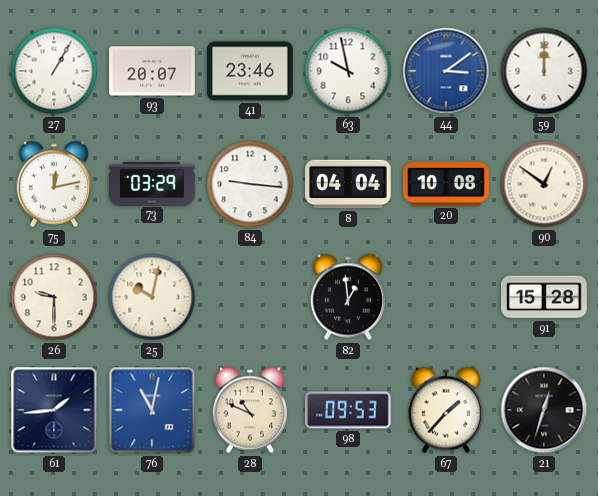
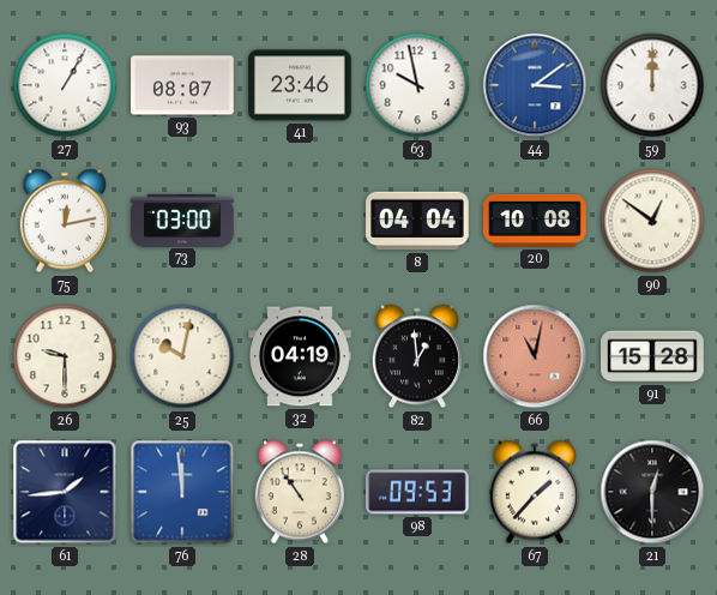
93: 20:07 -> 08:07 (182, 85)
73: 03:29 -> 03:00 (182, 220)
84: 9:16 -> none (250, 184)
32: none -> 04:19 (300, 356)
66: none -> 11:02 (535, 356)
76: 11:02 -> 11:59 (182, 492)
28: 10:49 -> 10:54 (300, 492)
21: 12:33 -> 12:30 (652, 492)
